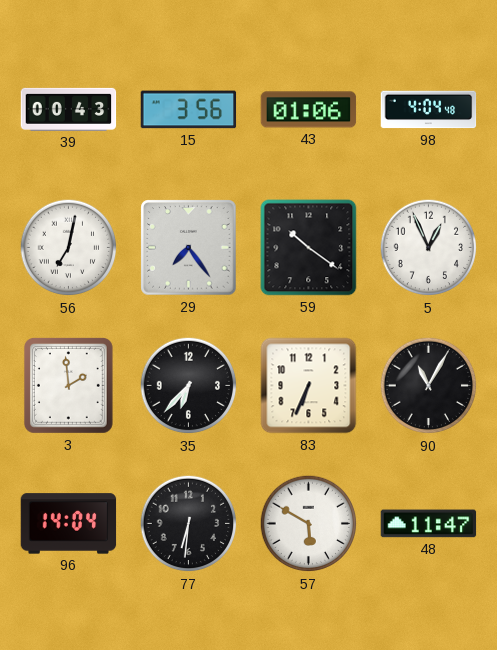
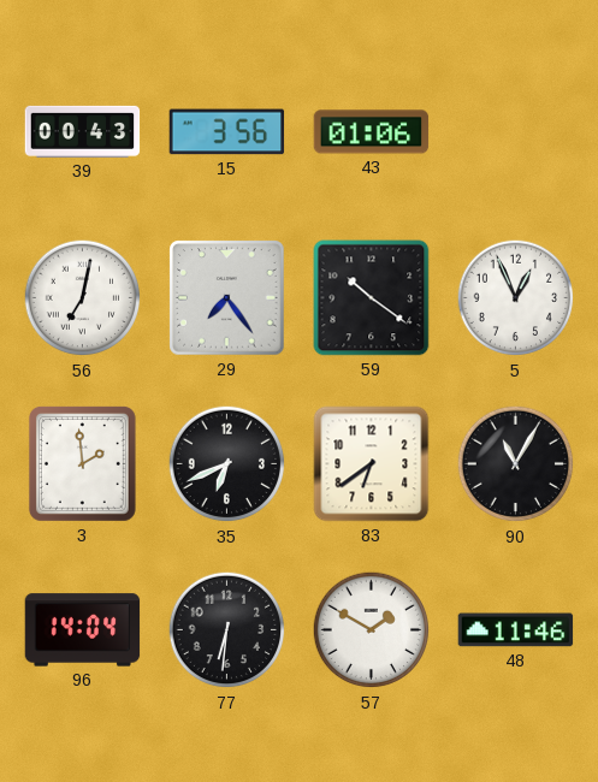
98: 4:04 -> none (429, 110)
35: 6:37 -> 6:41 (227, 464)
83: 6:34 -> 6:39 (372, 464)
57: 5:50 -> 1:50 (372, 630)
48: 11:47 -> 11:46 (516, 630)
